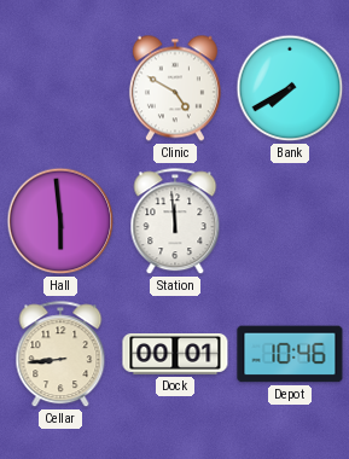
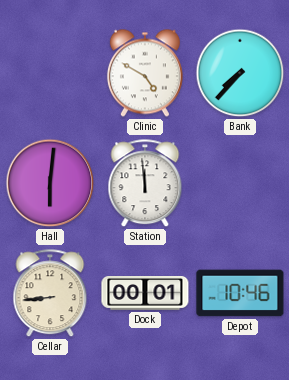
Bank: 7:40 -> 7:37 (240, 73)
Hall: 5:59 -> 6:01 (50, 183)
